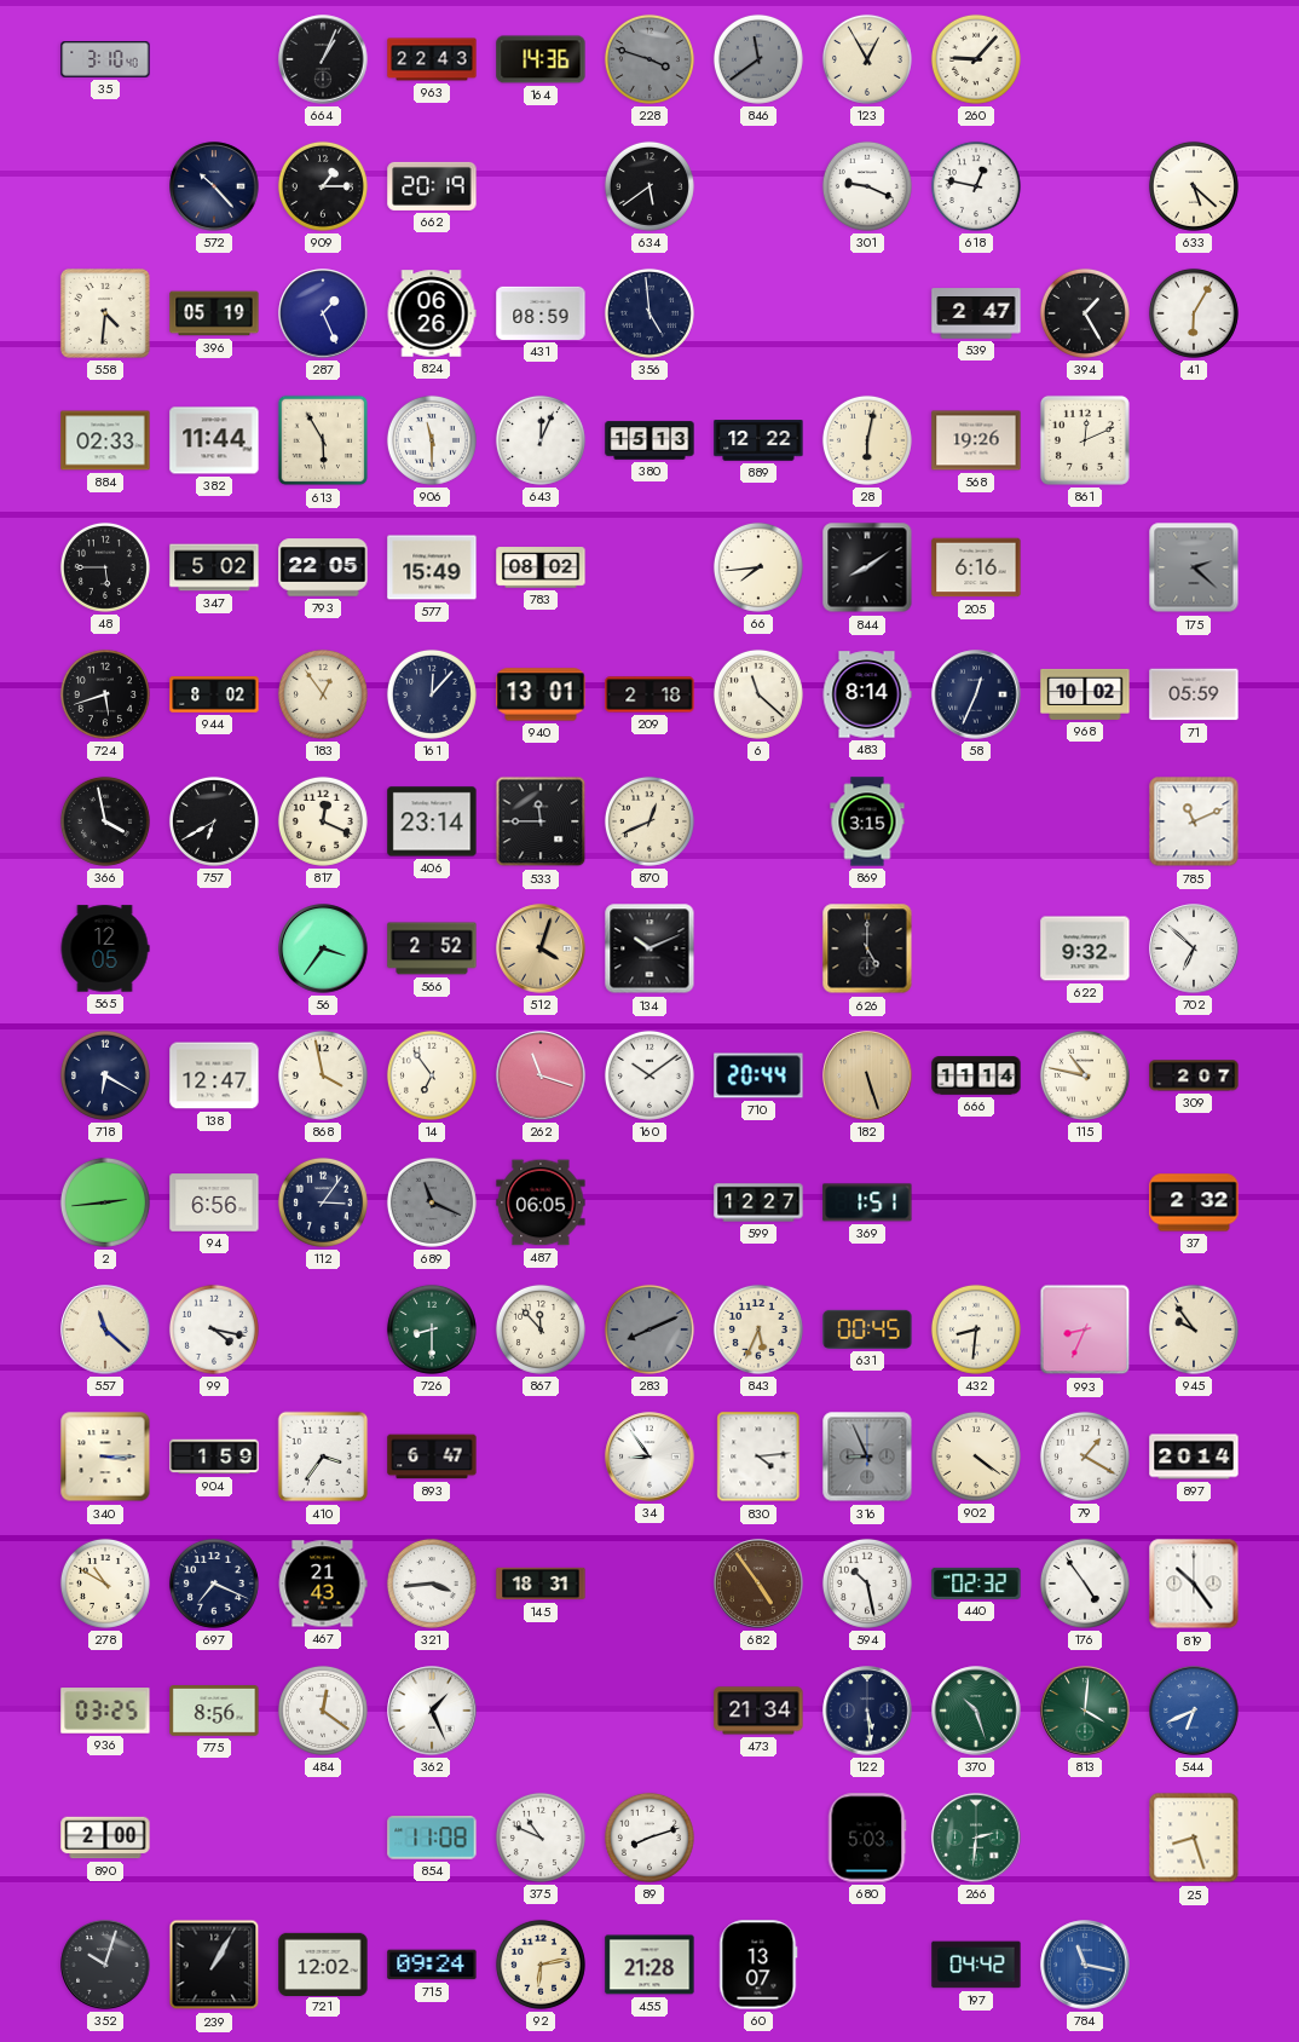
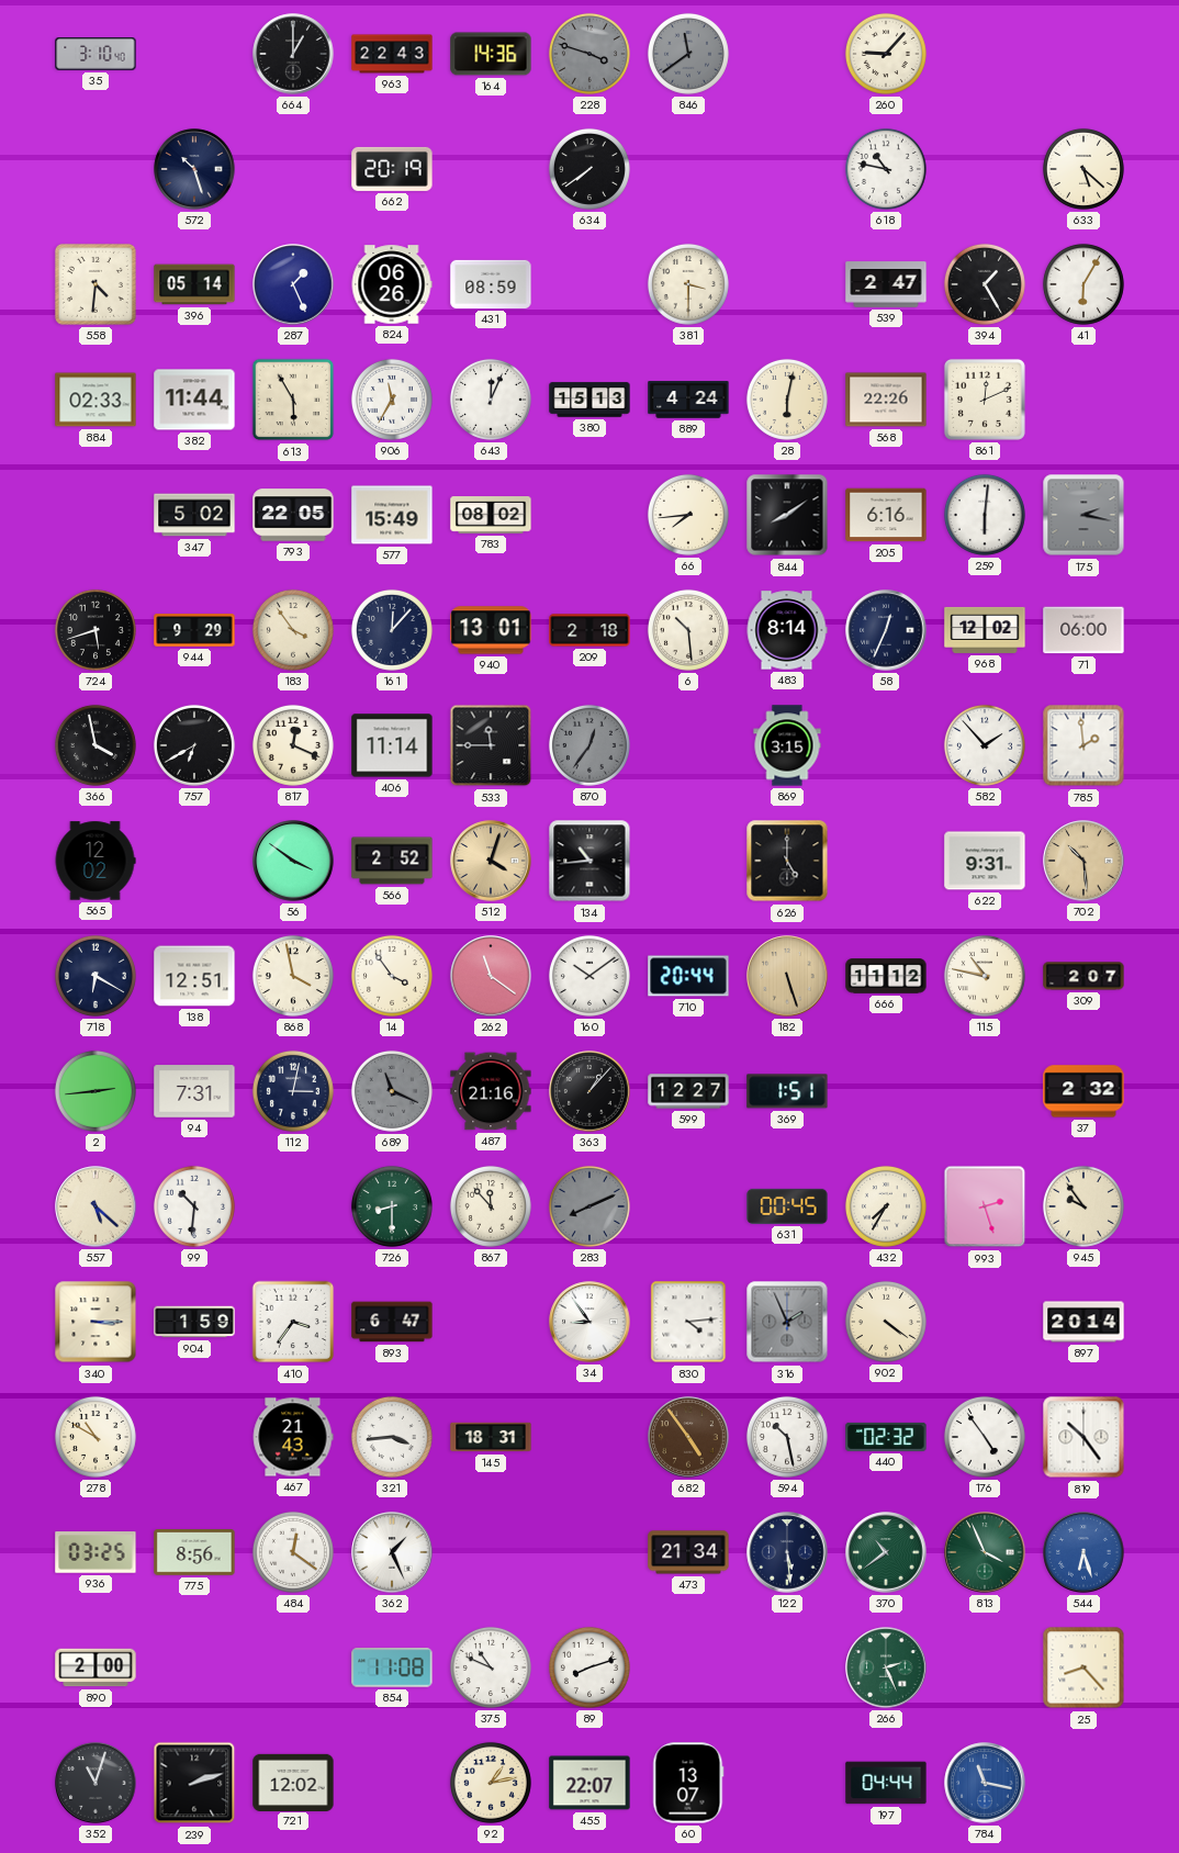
664: 1:04 -> 1:00 (293, 54)
123: 12:55 -> none (867, 59)
572: 10:23 -> 10:27 (194, 169)
909: 1:15 -> none (323, 186)
634: 5:39 -> 7:39 (589, 169)
301: 9:19 -> none (867, 186)
618: 12:47 -> 10:47 (886, 169)
396: 05:19 -> 05:14 (194, 284)
356: 4:59 -> none (649, 313)
381: none -> 3:30 (688, 284)
906: 11:30 -> 11:35 (392, 400)
889: 12:22 -> 4:24 (688, 400)
568: 19:26 -> 22:26 (886, 400)
48: 5:45 -> none (105, 567)
259: none -> 6:01 (985, 515)
175: 2:22 -> 2:17 (1083, 515)
944: 8:02 -> 9:29 (194, 630)
183: 12:54 -> 3:54 (293, 630)
6: 11:22 -> 10:29 (688, 630)
968: 10:02 -> 12:02 (985, 630)
71: 05:59 -> 06:00 (1083, 630)
406: 23:14 -> 11:14 (392, 745)
870: 12:41 -> 12:36 (589, 745)
870 dial: cream -> grey (589, 745)
582: none -> 1:53 (985, 745)
785: 11:11 -> 1:59 (1083, 745)
565: 12:05 -> 12:02 (96, 861)
56: 3:36 -> 3:51 (293, 861)
134: 10:11 -> 10:44 (589, 861)
622: 9:32 -> 9:31 (985, 861)
702: 6:52 -> 10:29 (1083, 861)
702 dial: white -> champagne (1083, 861)
138: 12:47 -> 12:51 (194, 976)
14: 6:54 -> 3:54 (392, 976)
262: 11:18 -> 11:21 (491, 976)
666: 11:14 -> 11:12 (886, 976)
94: 6:56 -> 7:31 (194, 1091)
112: 3:06 -> 3:02 (293, 1091)
487: 06:05 -> 21:16 (491, 1091)
363: none -> 1:07 (589, 1091)
557: 11:22 -> 5:22 (96, 1206)
99: 4:17 -> 10:31 (194, 1206)
843: 5:34 -> none (758, 1329)
432: 8:31 -> 7:35 (886, 1206)
993: 8:34 -> 2:27 (985, 1206)
316: 8:56 -> 1:56 (787, 1322)
79: 1:20 -> none (1085, 1456)
697: 7:19 -> none (214, 1584)
370: 10:27 -> 10:39 (886, 1552)
813: 4:01 -> 3:56 (985, 1552)
544: 6:41 -> 6:27 (1083, 1552)
680: 5:03 -> none (867, 1838)
266: 2:31 -> 2:26 (886, 1667)
25: 8:27 -> 8:23 (1083, 1667)
352: 10:03 -> 11:03 (96, 1783)
239: 1:05 -> 2:12 (194, 1783)
715: 09:24 -> none (432, 1965)
92: 6:13 -> 1:13 (491, 1783)
455: 21:28 -> 22:07 (589, 1783)
197: 04:42 -> 04:44 (886, 1783)
